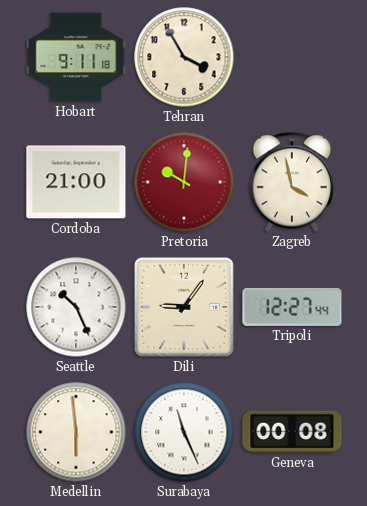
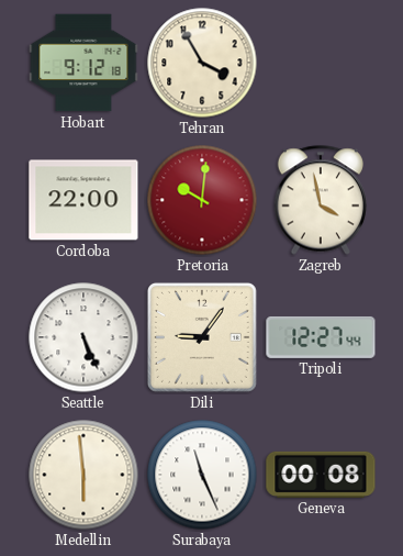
Hobart: 9:11 -> 9:12 (83, 63)
Cordoba: 21:00 -> 22:00 (83, 200)
Seattle: 10:26 -> 5:26 (83, 337)
